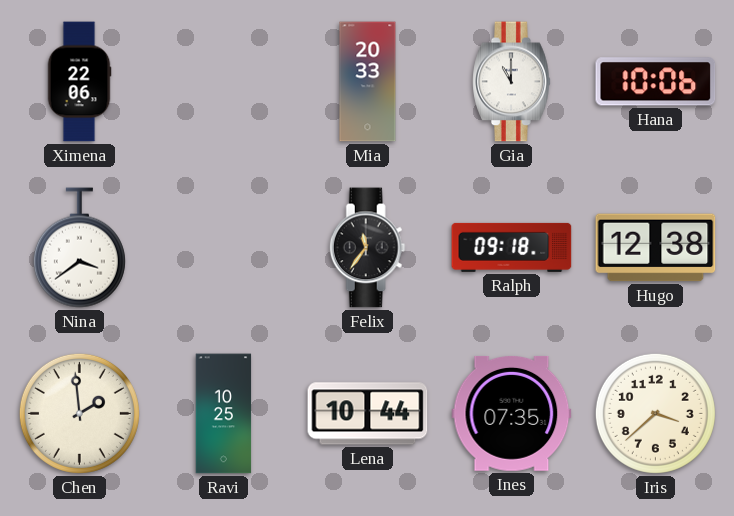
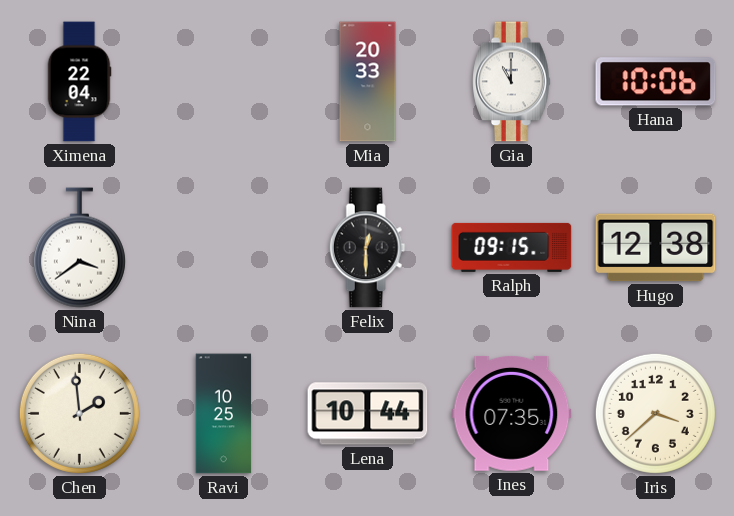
Ximena: 22:06 -> 22:04 (79, 82)
Felix: 11:36 -> 12:30 (367, 248)
Ralph: 09:18 -> 09:15 (512, 247)
